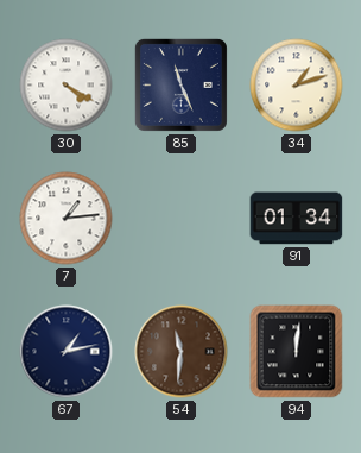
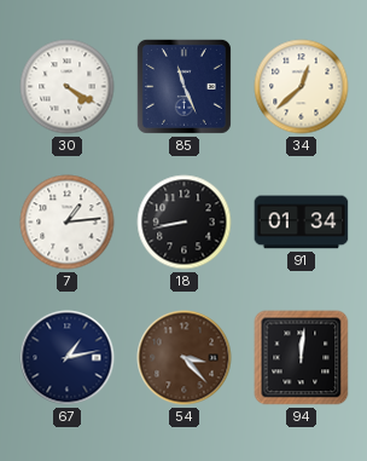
34: 1:12 -> 12:38 (302, 87)
18: none -> 8:43 (185, 223)
54: 11:31 -> 3:23 (185, 358)
